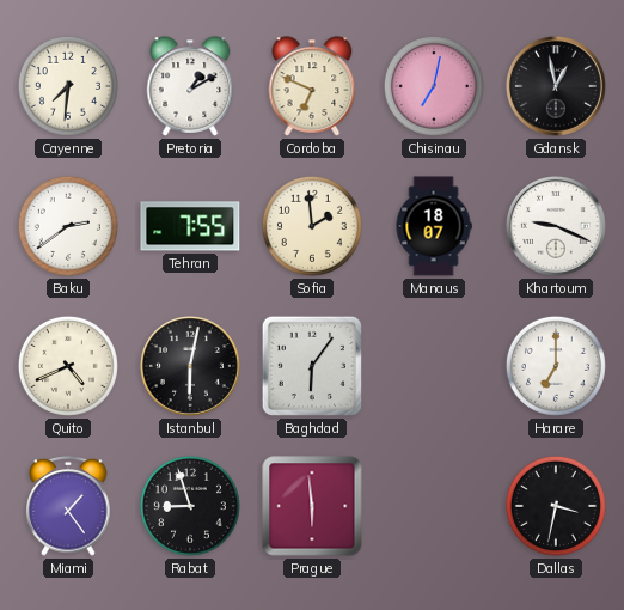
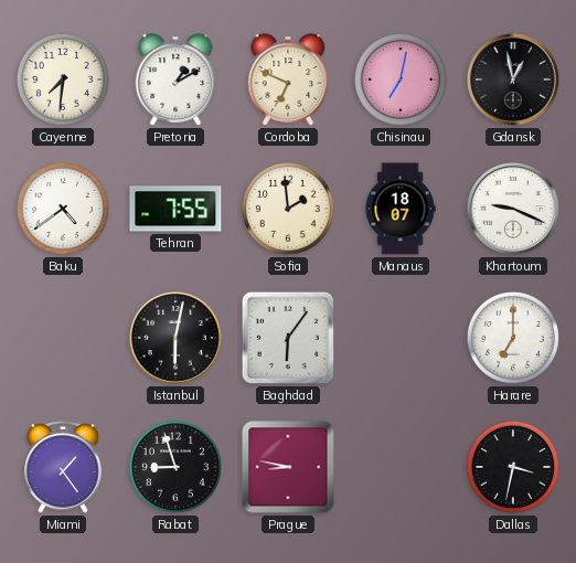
Baku: 2:39 -> 4:39 (63, 209)
Quito: 4:41 -> none (68, 366)
Prague: 5:59 -> 8:47 (288, 467)
